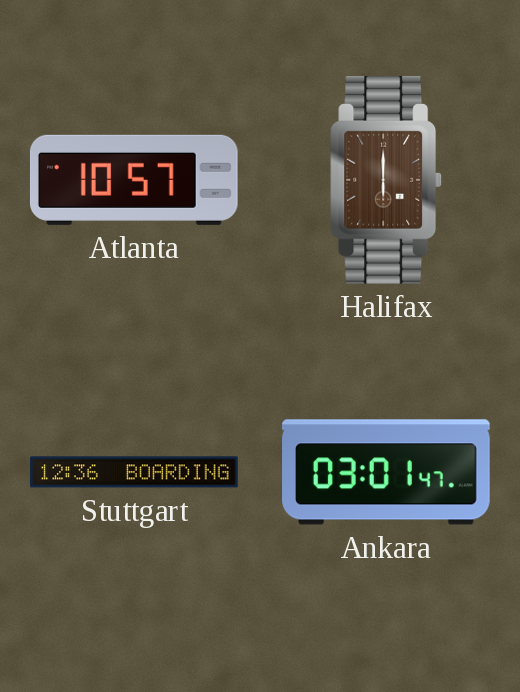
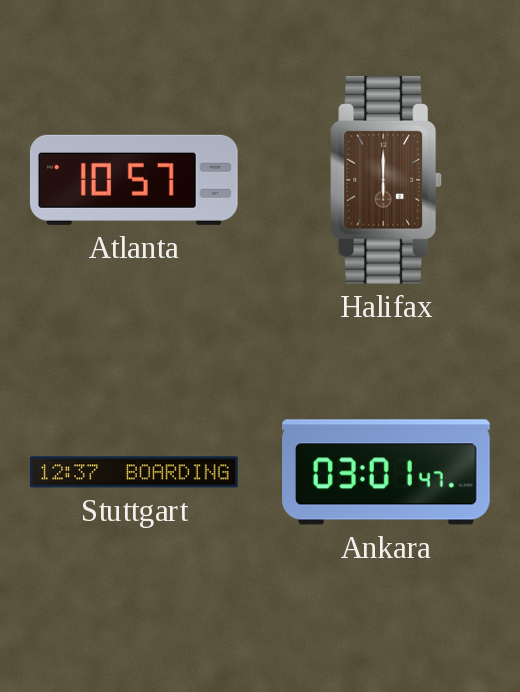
Stuttgart: 12:36 -> 12:37 (134, 472)
